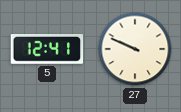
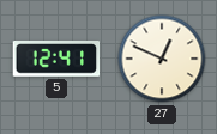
27: 9:49 -> 12:49 (162, 59)
